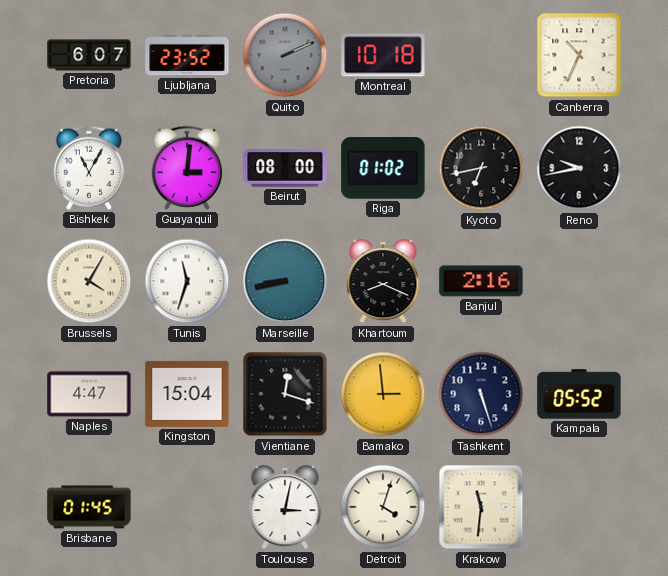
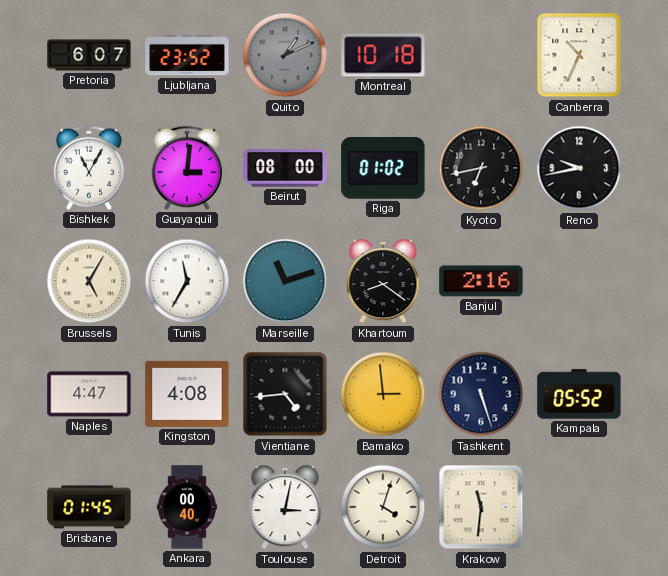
Quito: 2:11 -> 1:11 (285, 55)
Brussels: 4:05 -> 5:05 (89, 281)
Tunis: 11:33 -> 11:35 (187, 281)
Marseille: 8:43 -> 11:12 (285, 281)
Khartoum: 8:19 -> 8:21 (383, 281)
Kingston: 15:04 -> 4:08 (187, 394)
Vientiane: 12:18 -> 4:44 (285, 394)
Ankara: none -> 00:40 (187, 507)
